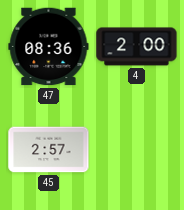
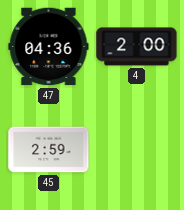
47: 08:36 -> 04:36 (49, 47)
45: 2:57 -> 2:59 (49, 150)
